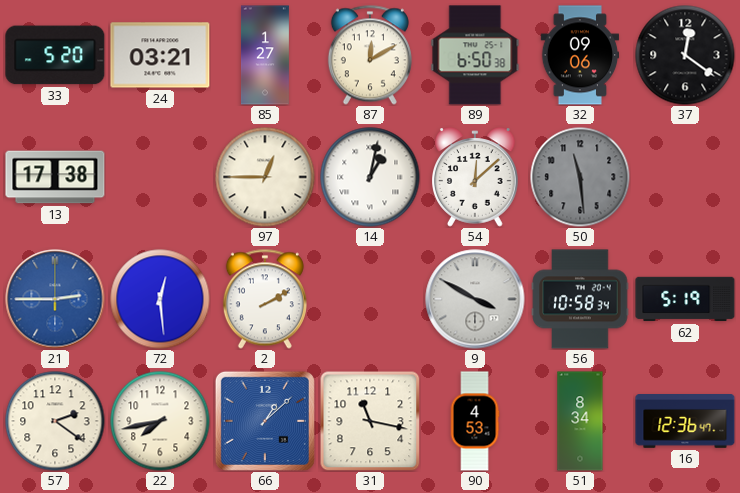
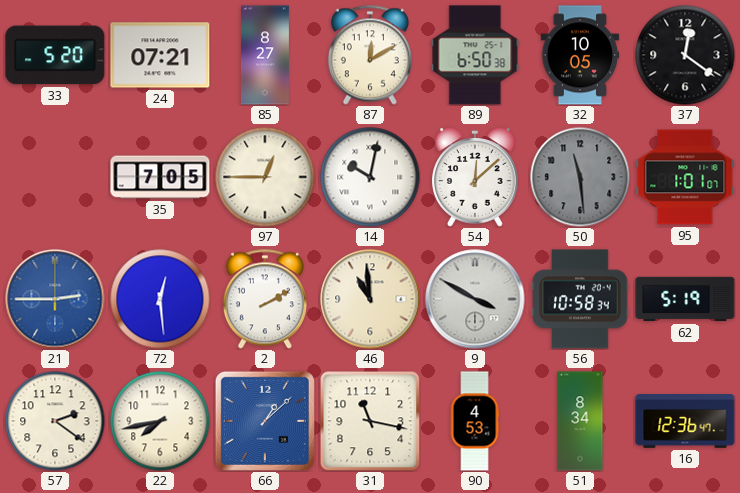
24: 03:21 -> 07:21 (160, 55)
85: 1:27 -> 8:27 (265, 55)
32: 09:06 -> 10:05 (580, 55)
13: 17:38 -> none (55, 177)
35: none -> 7:05 (160, 177)
14: 1:02 -> 10:02 (370, 177)
95: none -> 1:01 (685, 177)
46: none -> 10:59 (370, 299)
